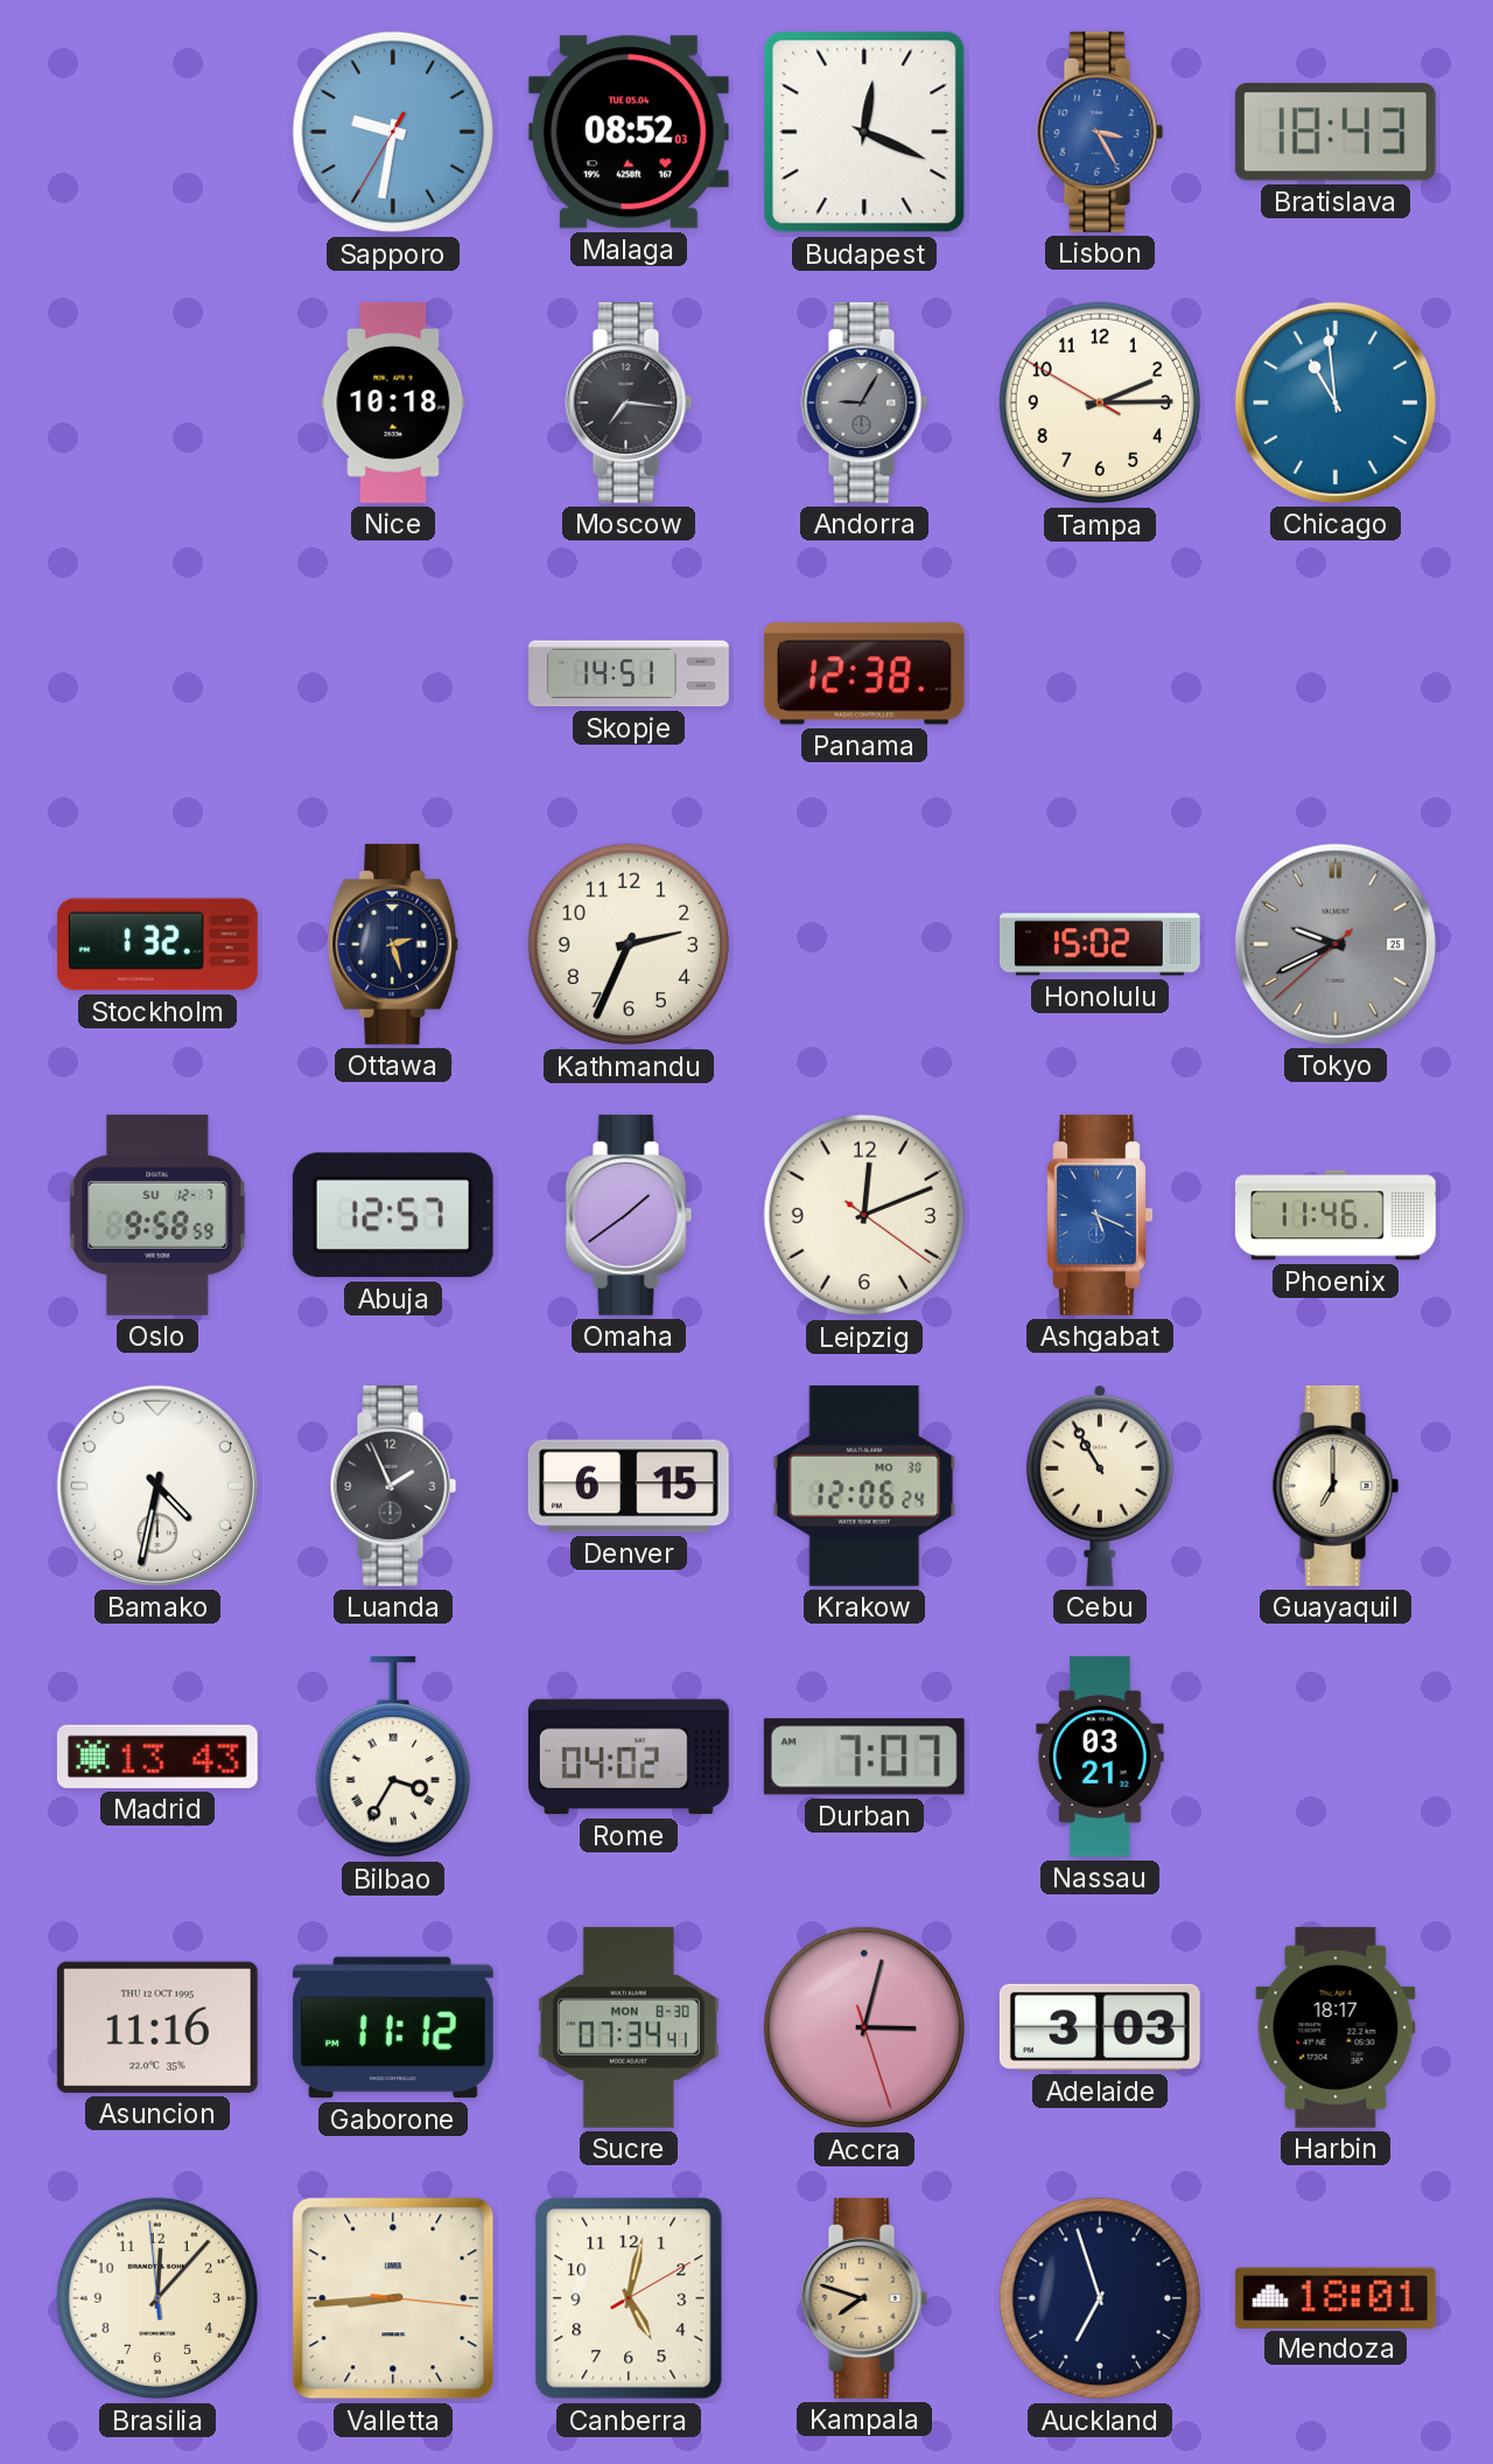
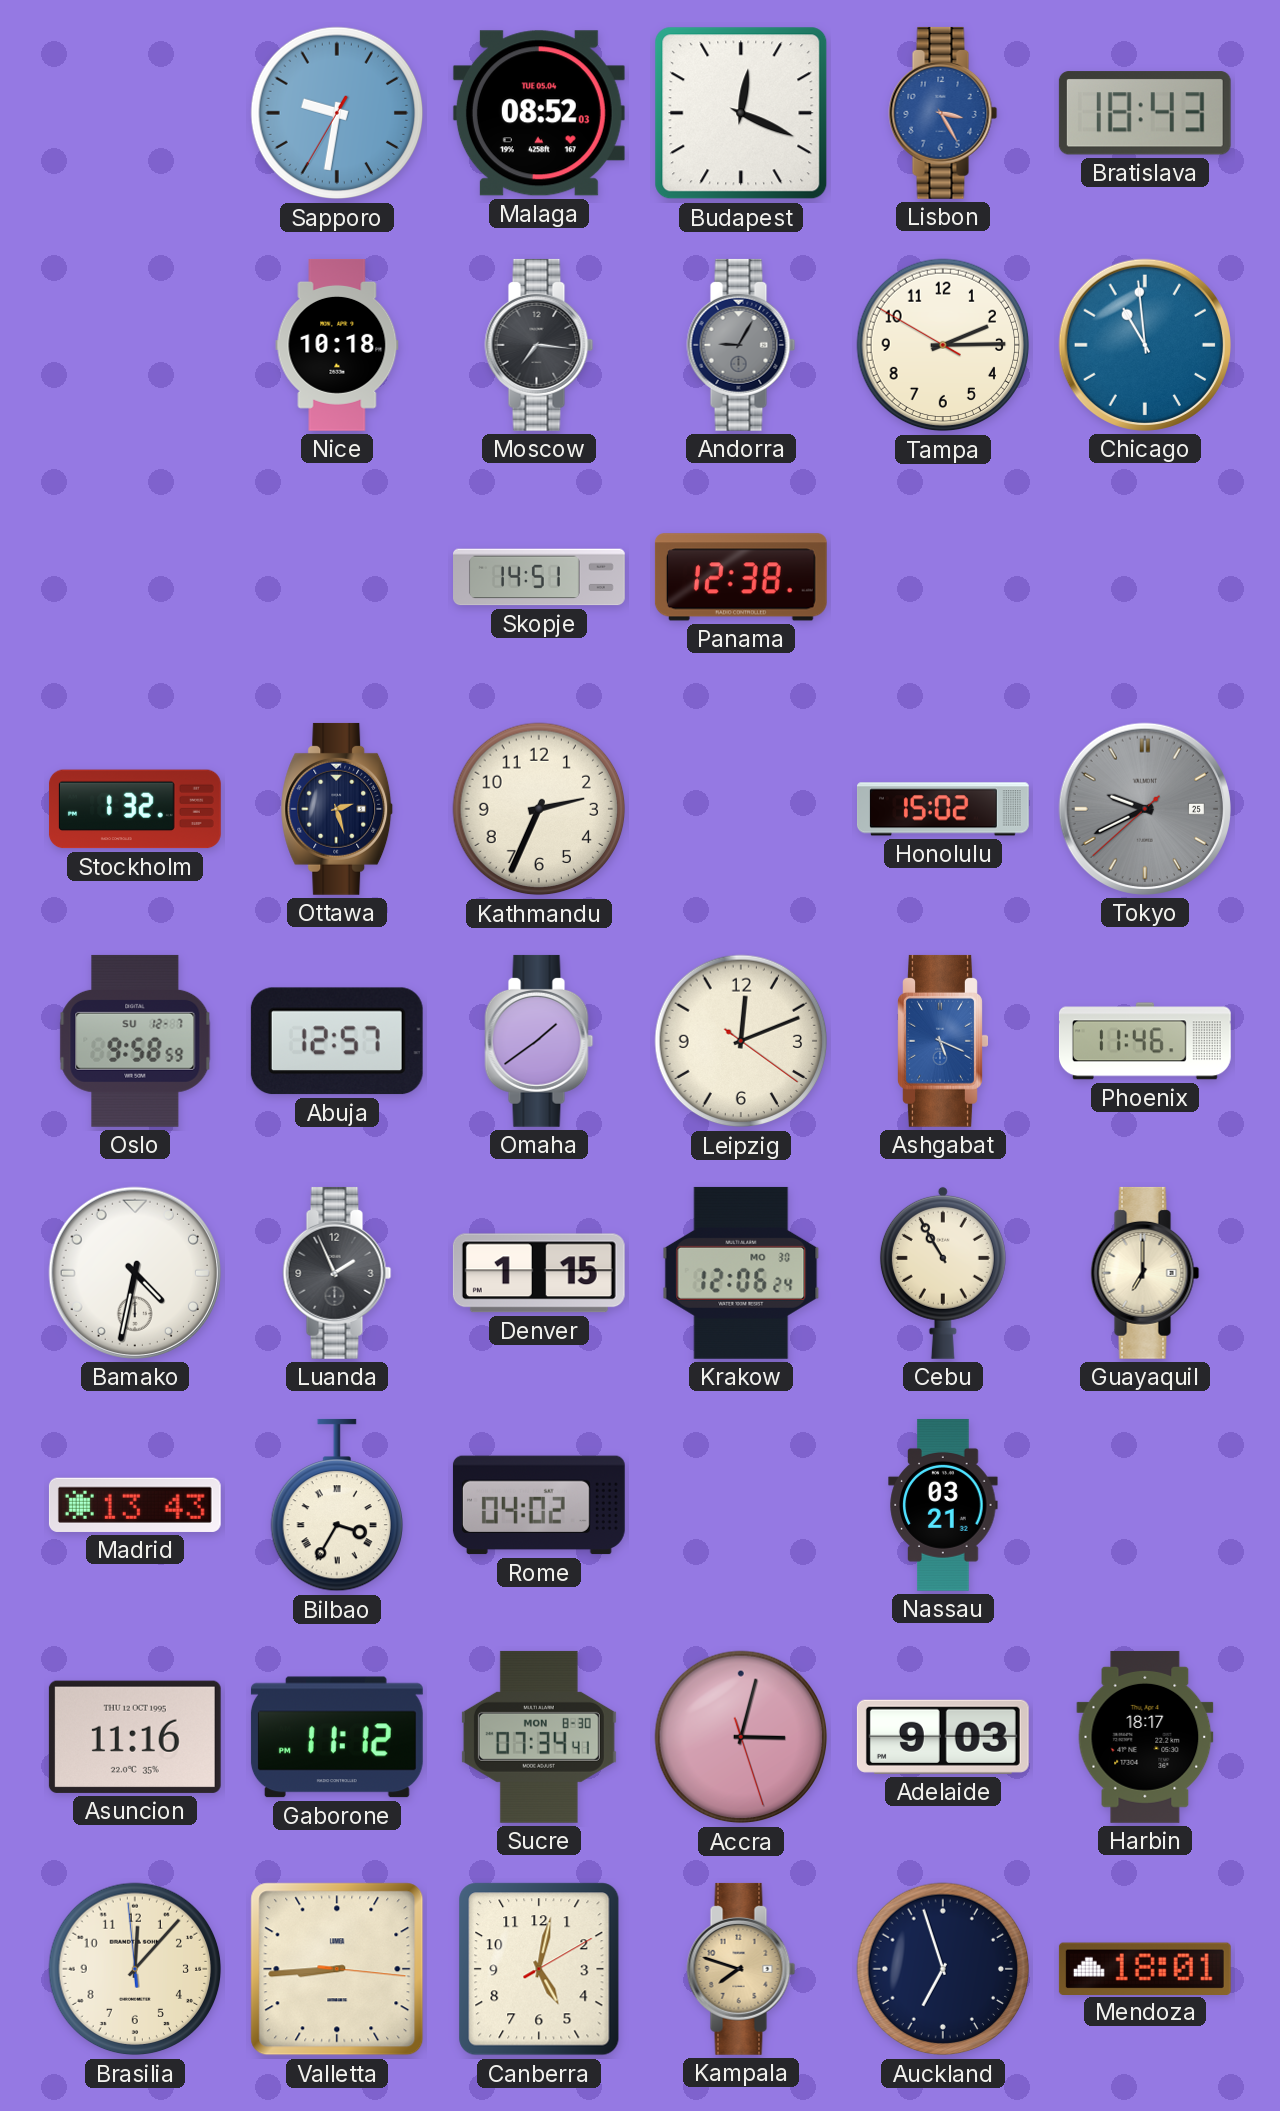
Denver: 6:15 -> 1:15 (539, 1273)
Durban: 7:07 -> none (864, 1757)
Adelaide: 3:03 -> 9:03 (943, 1737)
